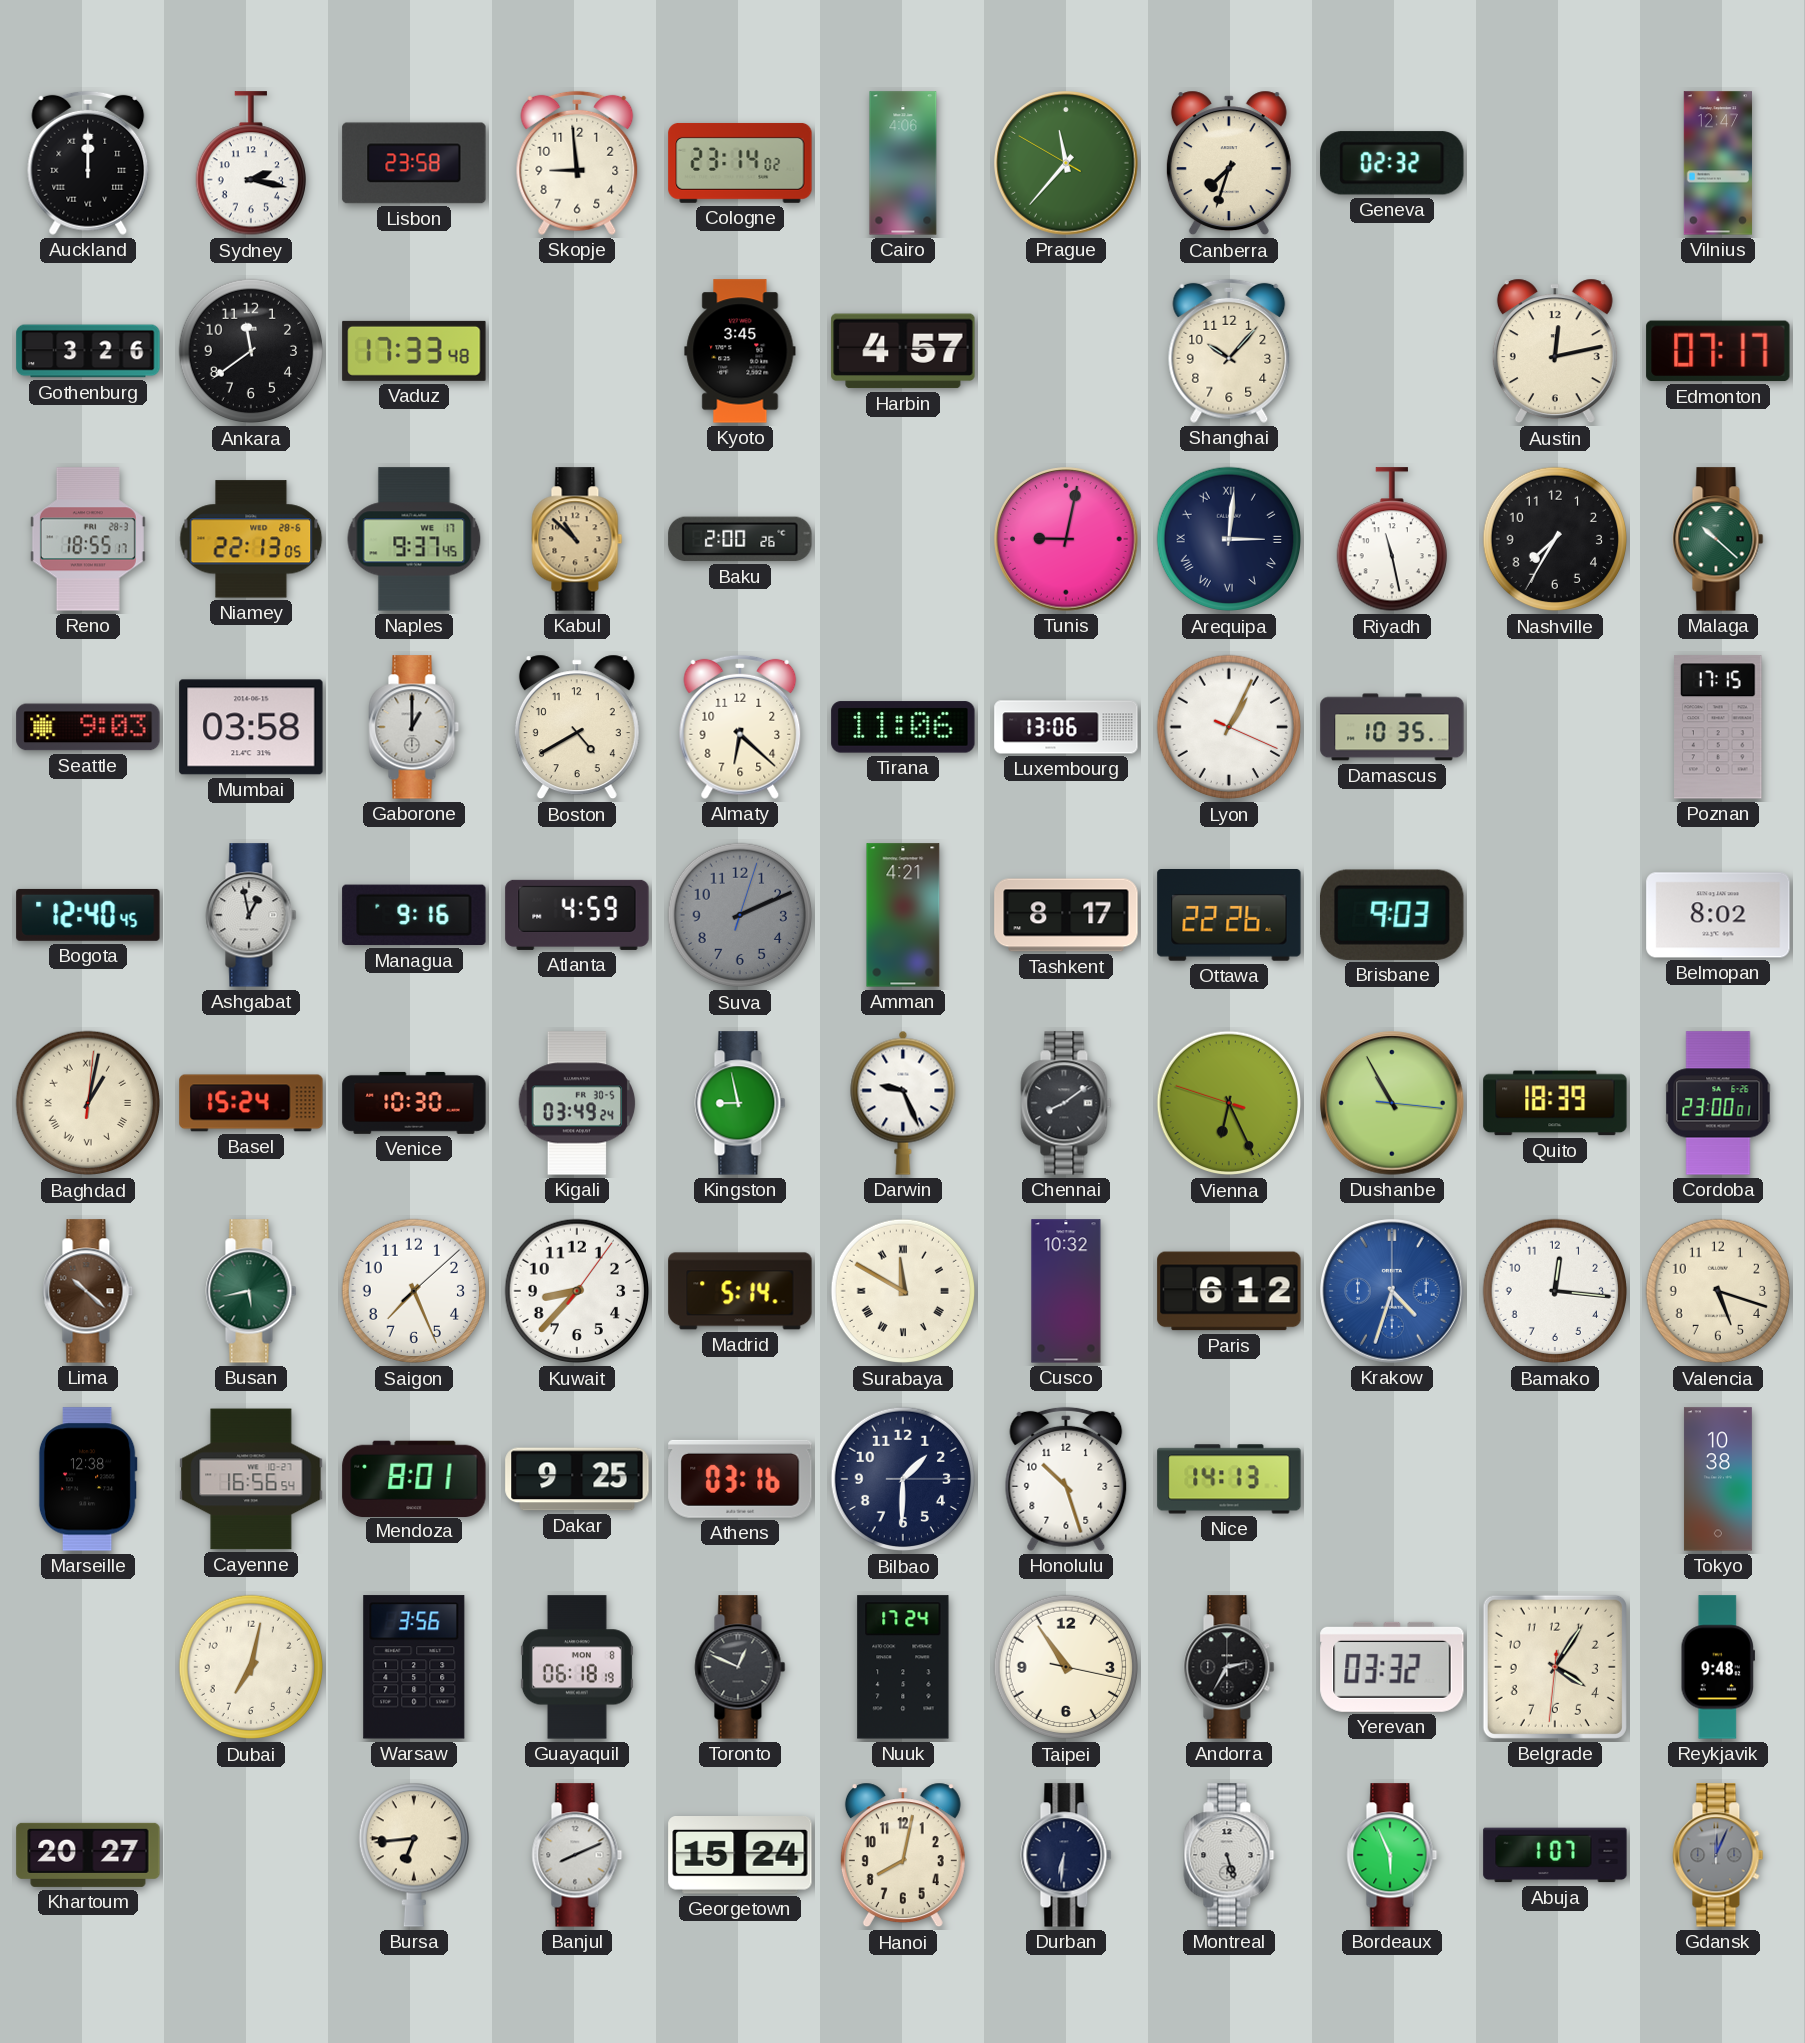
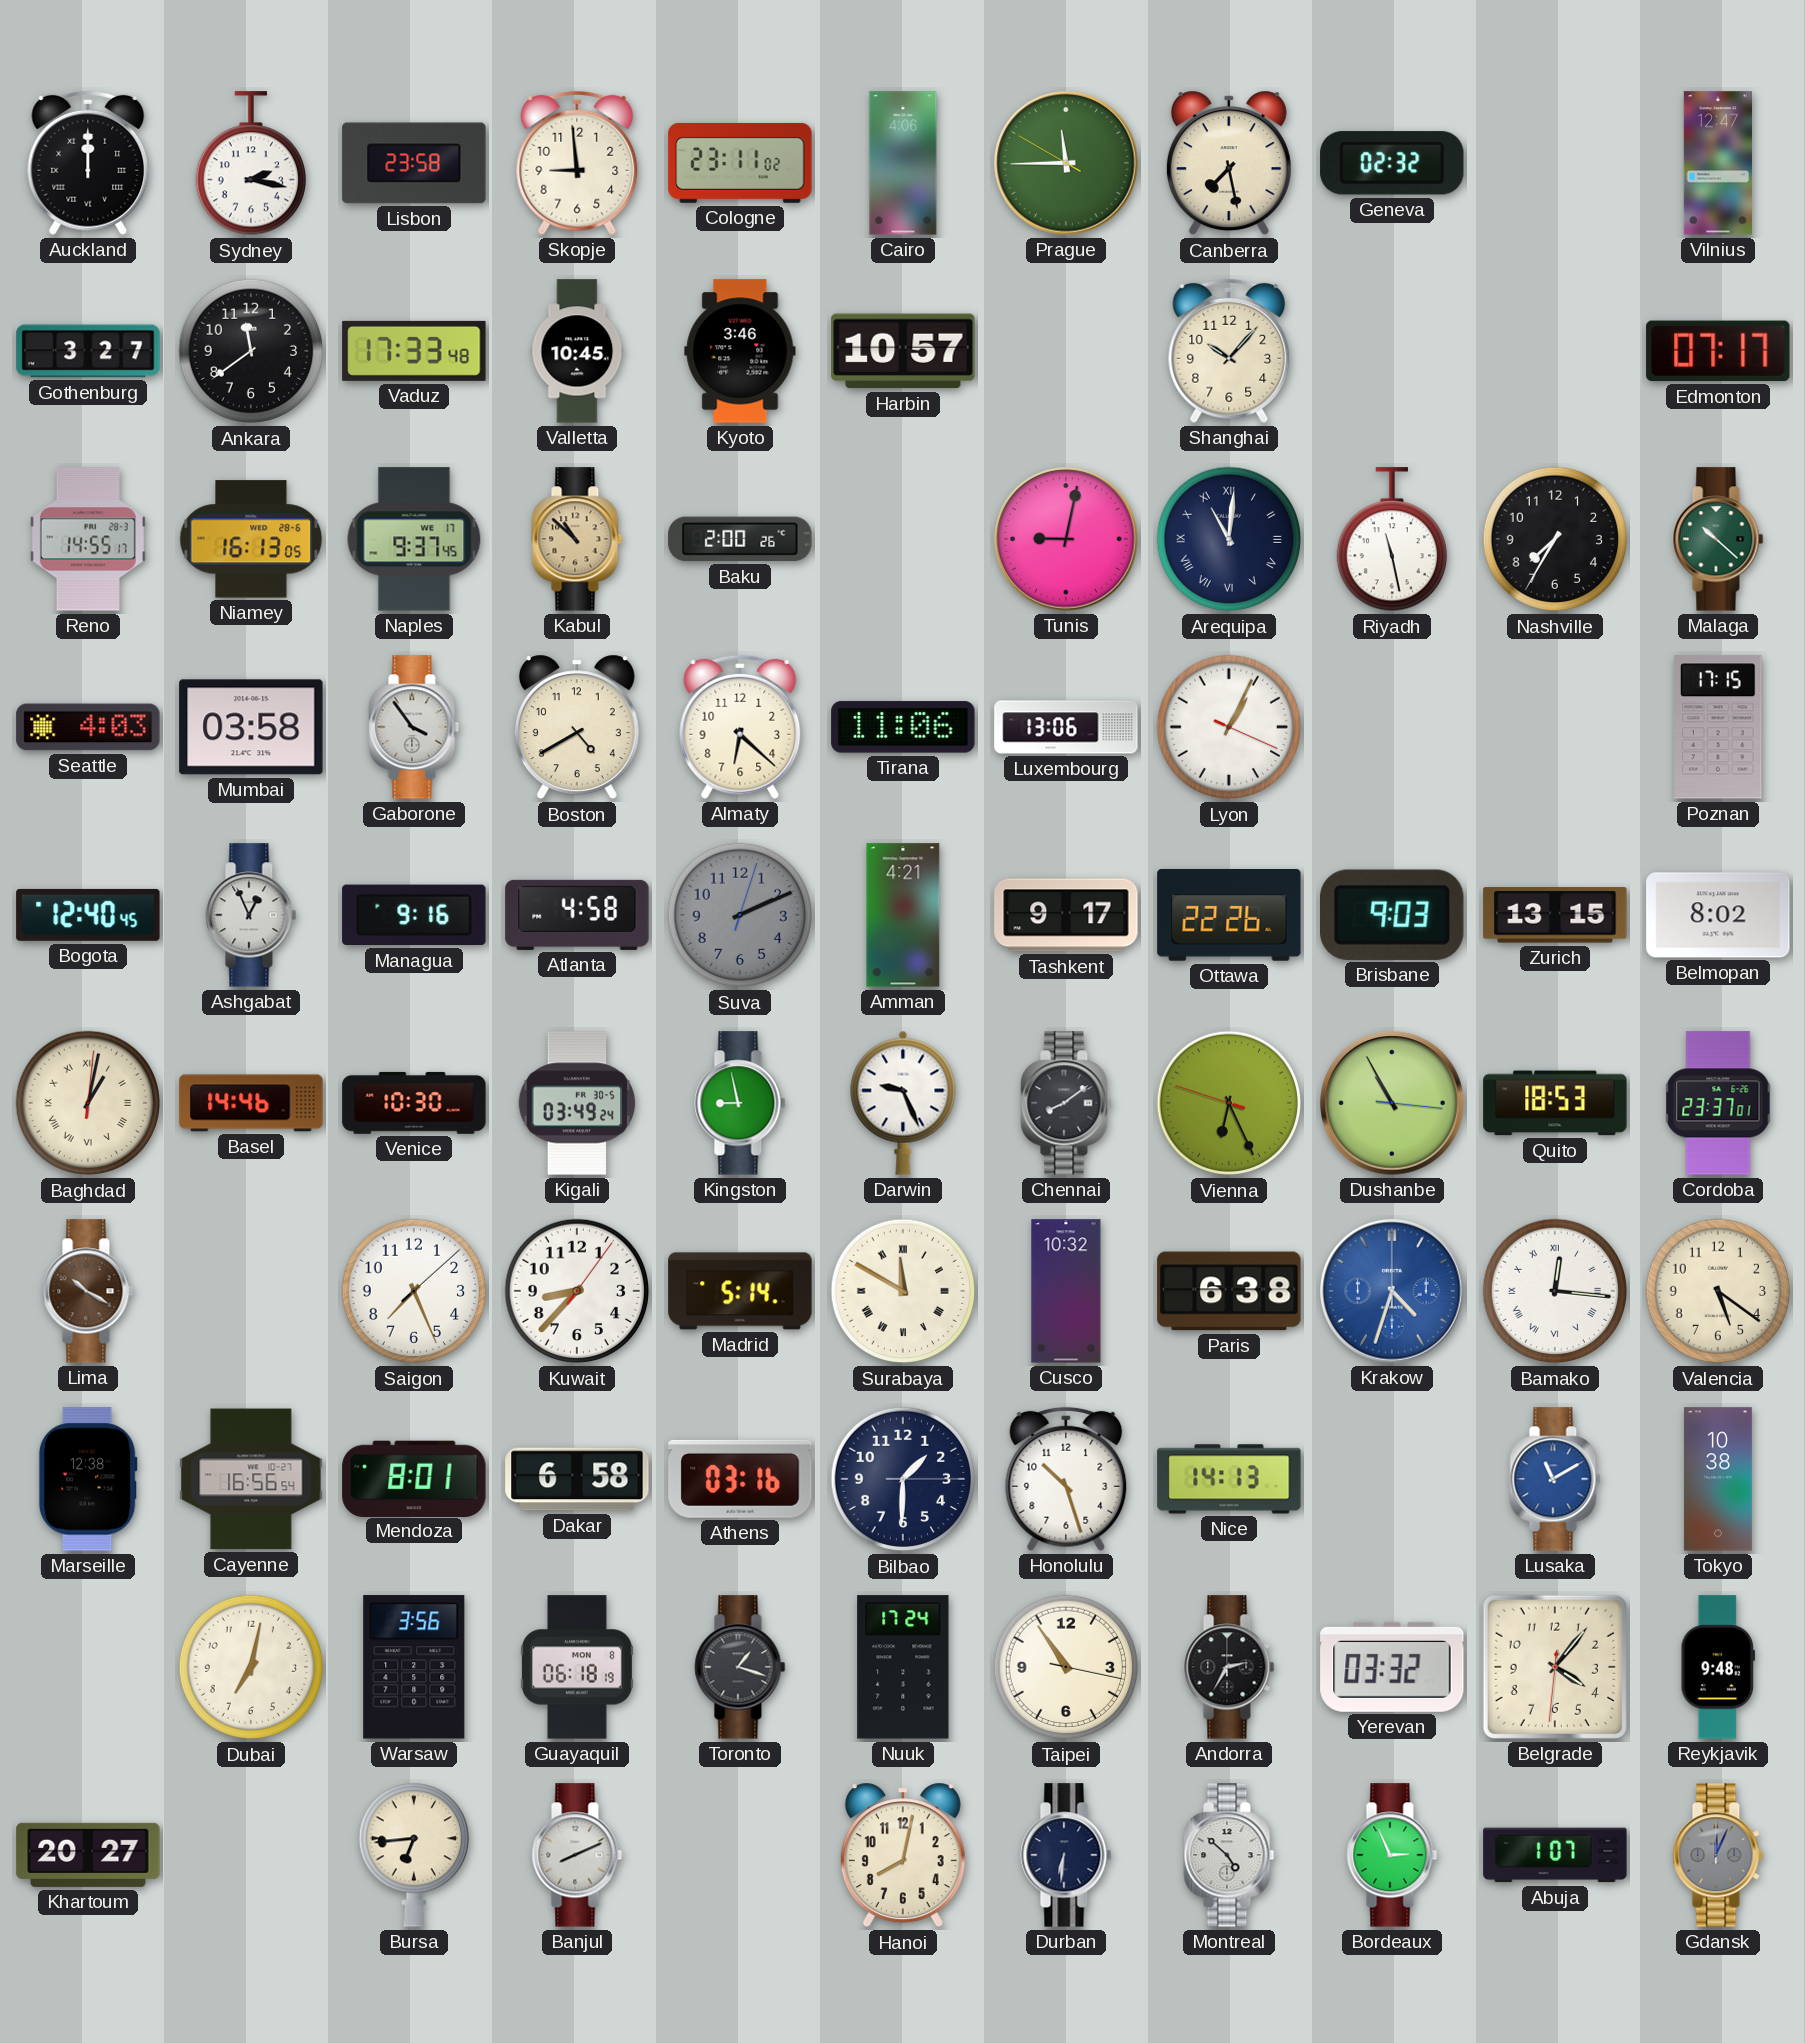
Cologne: 23:14 -> 23:11 (740, 163)
Prague: 11:36 -> 11:44 (1066, 163)
Canberra: 7:33 -> 7:28 (1229, 163)
Gothenburg: 3:26 -> 3:27 (88, 351)
Valletta: none -> 10:45 (577, 351)
Kyoto: 3:45 -> 3:46 (740, 351)
Harbin: 4:57 -> 10:57 (903, 351)
Austin: 12:13 -> none (1555, 351)
Reno: 18:55 -> 14:55 (88, 539)
Niamey: 22:13 -> 16:13 (251, 539)
Arequipa: 3:01 -> 11:01 (1229, 539)
Seattle: 9:03 -> 4:03 (88, 727)
Gaborone: 1:00 -> 3:54 (414, 727)
Damascus: 10:35 -> none (1392, 727)
Ashgabat: 12:58 -> 12:56 (251, 915)
Atlanta: 4:59 -> 4:58 (577, 915)
Tashkent: 8:17 -> 9:17 (1066, 915)
Zurich: none -> 13:15 (1555, 915)
Basel: 15:24 -> 14:46 (251, 1103)
Quito: 18:39 -> 18:53 (1555, 1103)
Cordoba: 23:00 -> 23:37 (1718, 1103)
Lima: 10:22 -> 10:20 (88, 1291)
Busan: 5:43 -> none (251, 1291)
Paris: 6:12 -> 6:38 (1229, 1291)
Bamako numerals: Arabic -> Roman (1555, 1291)
Valencia: 5:18 -> 5:21 (1718, 1291)
Dakar: 9:25 -> 6:58 (577, 1479)
Lusaka: none -> 11:10 (1555, 1479)
Toronto: 12:49 -> 1:18 (740, 1667)
Belgrade: 4:05 -> 4:06 (1555, 1667)
Georgetown: 15:24 -> none (740, 1856)
Montreal: 5:27 -> 4:52 (1229, 1855)
Bordeaux: 5:56 -> 2:56 (1392, 1855)
